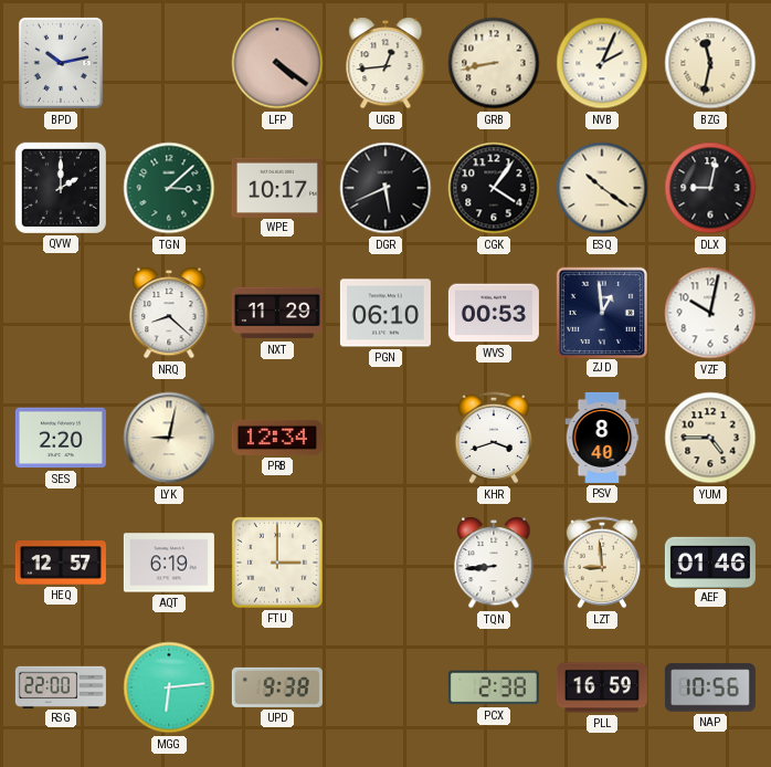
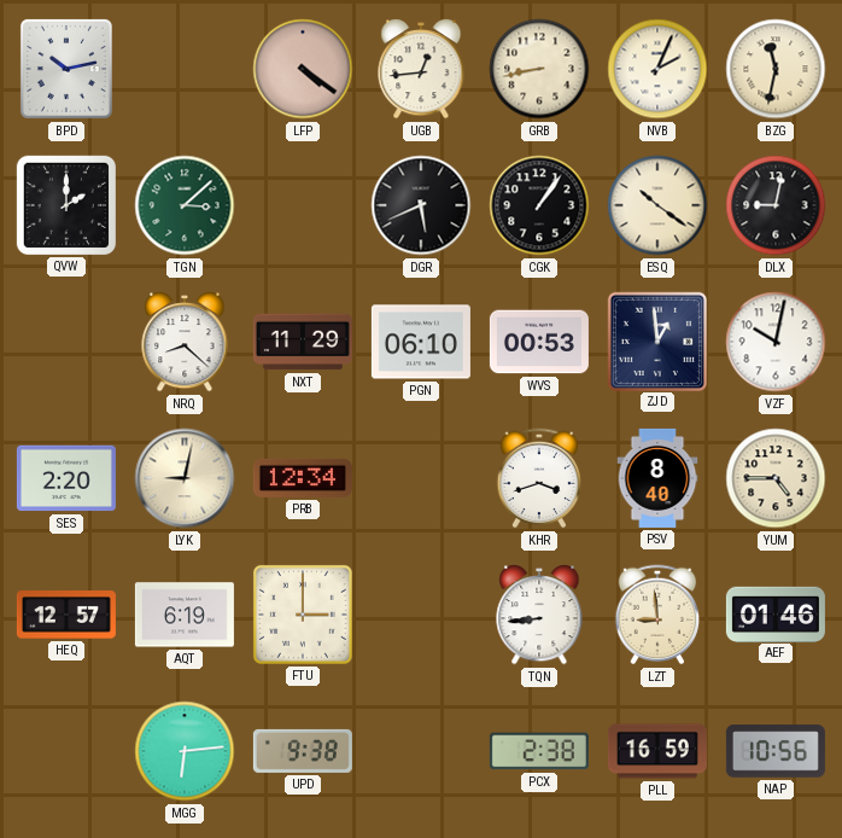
WPE: 10:17 -> none (277, 187)
CGK: 4:06 -> 1:06 (539, 205)
RSG: 22:00 -> none (61, 686)
